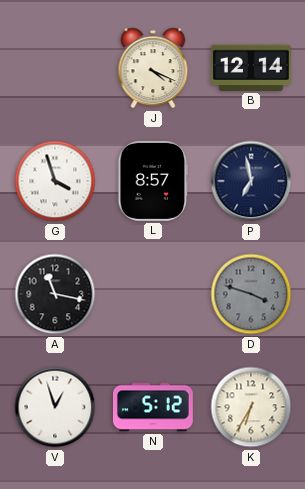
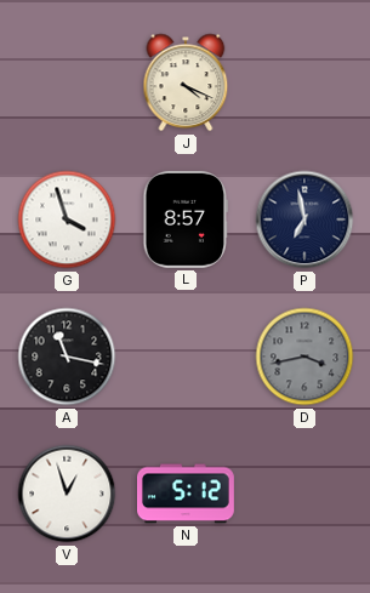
B: 12:14 -> none (251, 68)
D: 3:48 -> 3:43 (304, 357)
K: 6:35 -> none (251, 407)
